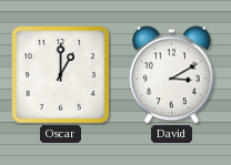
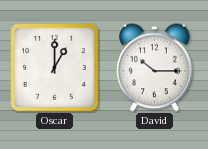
David: 3:10 -> 10:15 (155, 68)
